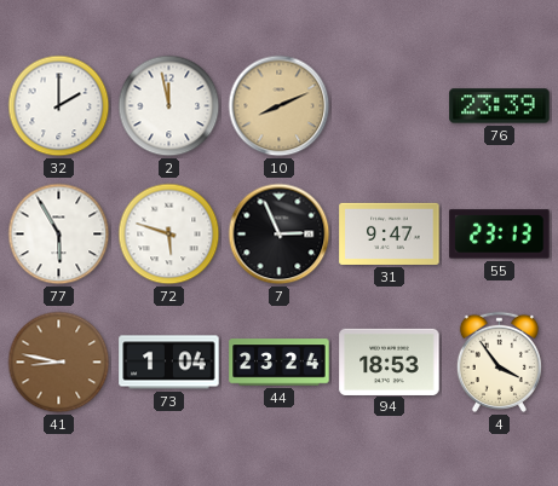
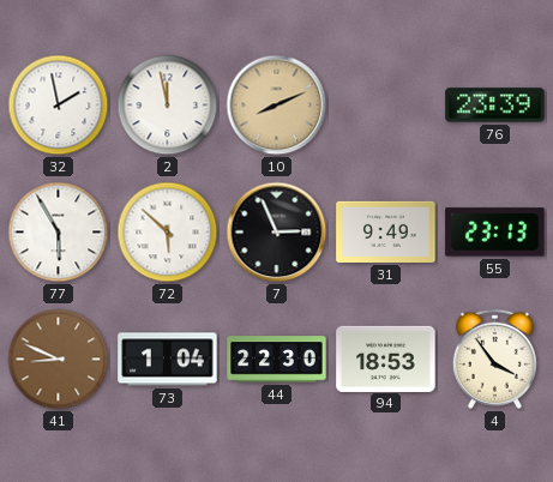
32: 2:00 -> 1:58 (59, 106)
72: 5:48 -> 5:52 (168, 233)
31: 9:47 -> 9:49 (386, 231)
41: 8:47 -> 8:49 (59, 360)
44: 23:24 -> 22:30 (277, 360)
